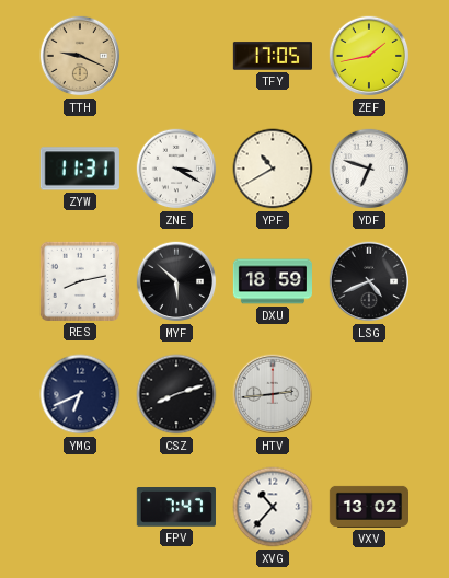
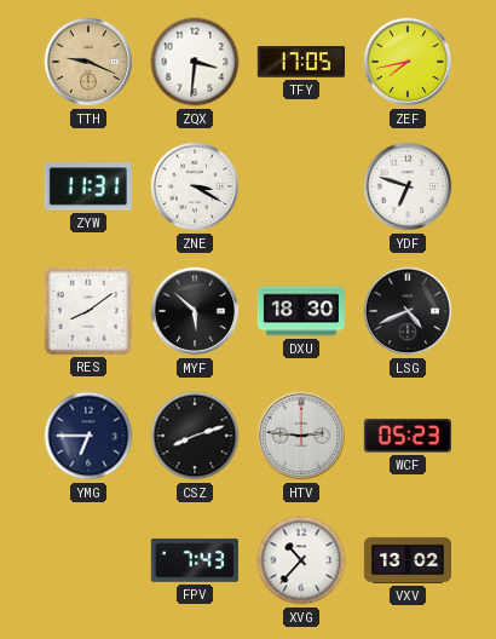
ZQX: none -> 3:31 (195, 62)
ZEF: 1:43 -> 7:43 (408, 62)
YPF: 10:40 -> none (273, 169)
RES: 8:13 -> 8:09 (88, 311)
DXU: 18:59 -> 18:30 (300, 311)
YMG: 6:41 -> 6:45 (88, 436)
HTV: 2:44 -> 2:46 (301, 436)
WCF: none -> 05:23 (408, 436)
FPV: 7:47 -> 7:43 (195, 562)
